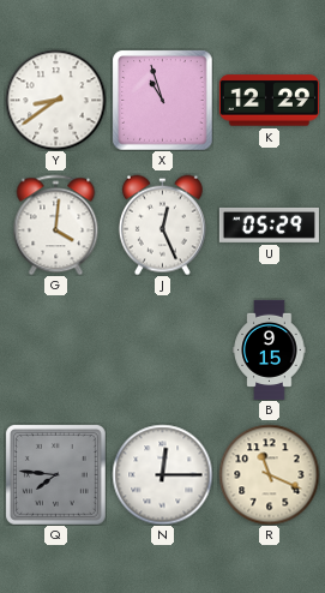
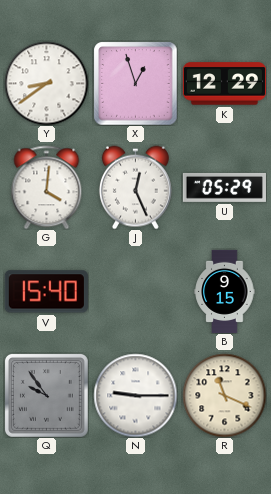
X: 10:57 -> 12:57 (135, 83)
V: none -> 15:40 (46, 292)
Q: 7:46 -> 9:54 (46, 395)
N: 12:15 -> 9:15 (135, 395)
